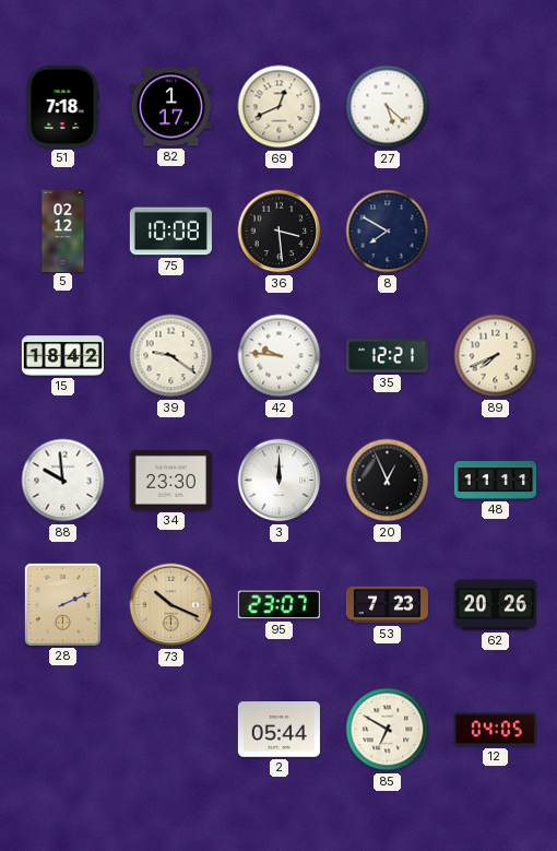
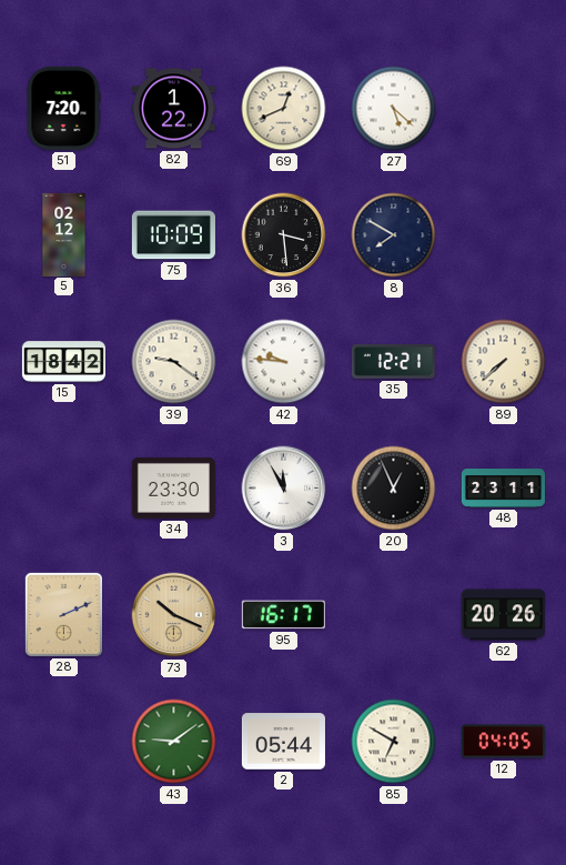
51: 7:18 -> 7:20 (63, 108)
82: 1:17 -> 1:22 (173, 109)
75: 10:08 -> 10:09 (173, 235)
89: 7:41 -> 7:38 (504, 362)
88: 9:59 -> none (63, 481)
3: 12:00 -> 11:55 (284, 489)
48: 11:11 -> 23:11 (503, 489)
95: 23:07 -> 16:17 (283, 615)
53: 7:23 -> none (387, 605)
43: none -> 9:09 (174, 742)
